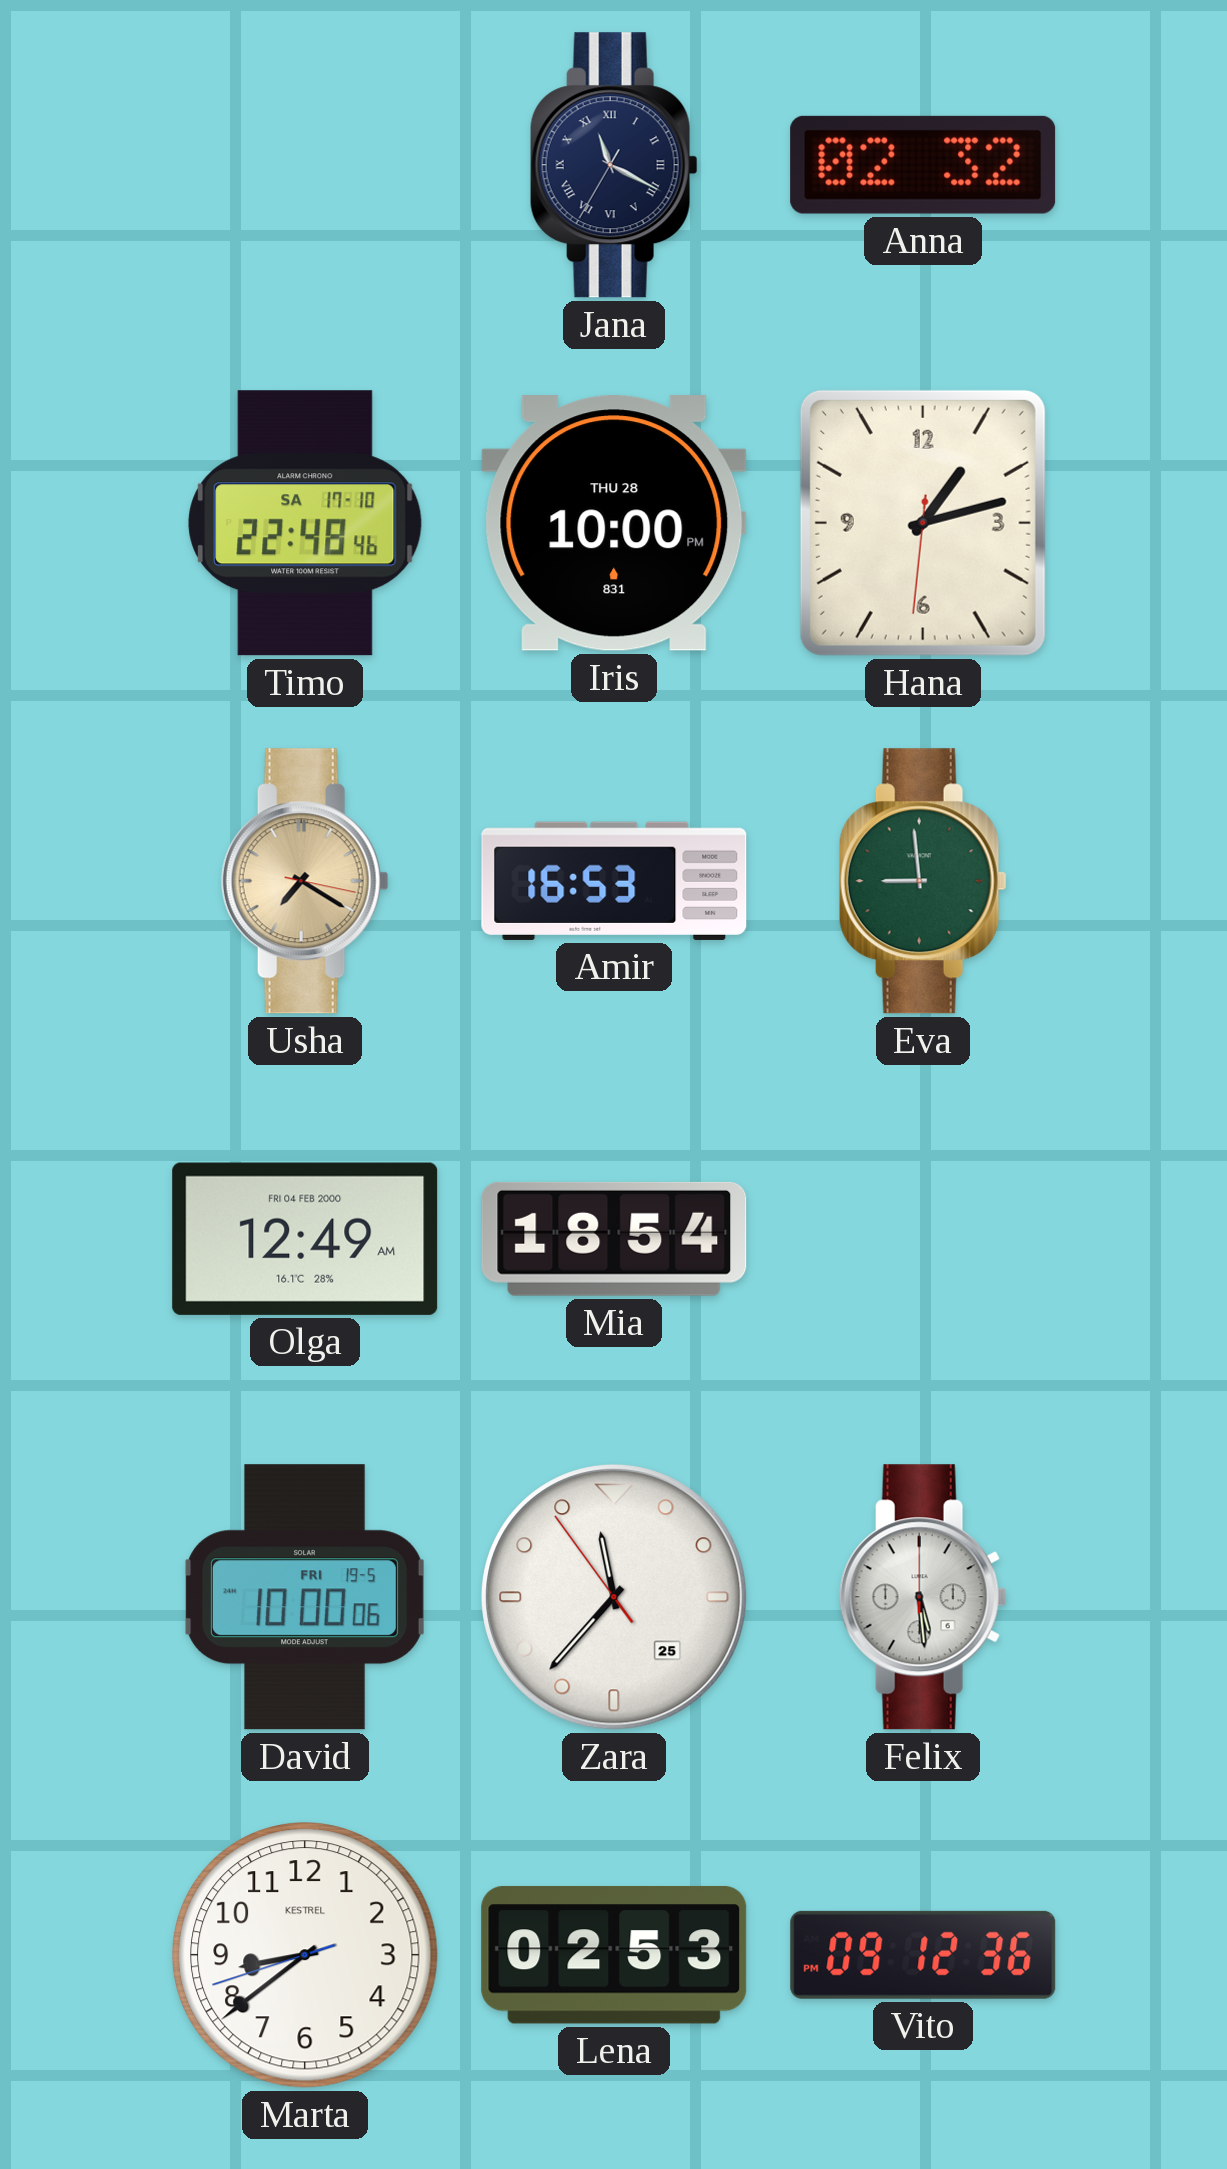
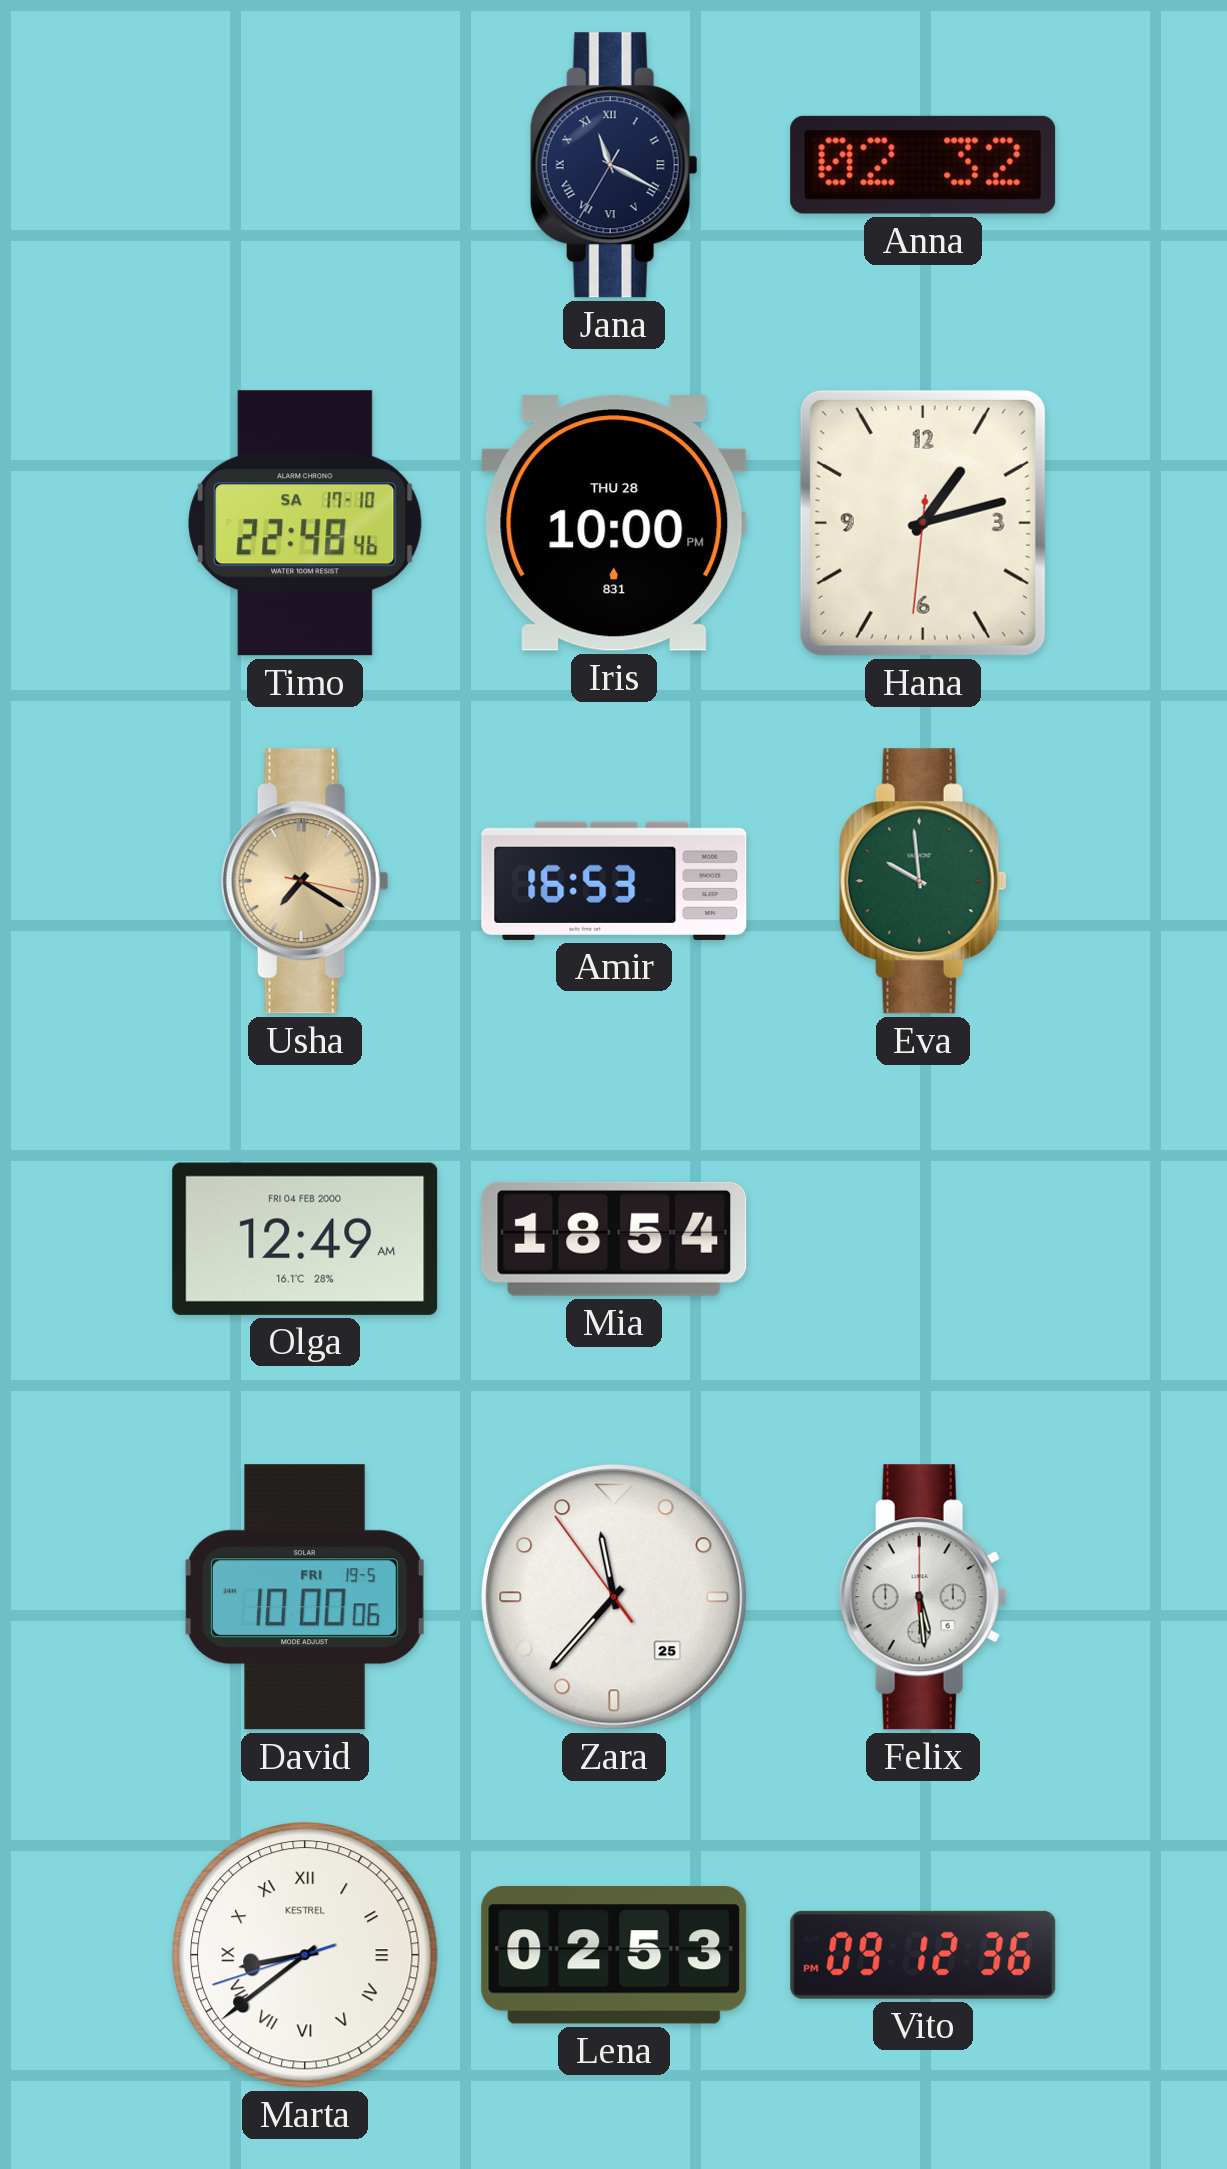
Eva: 8:59 -> 9:59 (923, 881)
Marta numerals: Arabic -> Roman (306, 1956)
